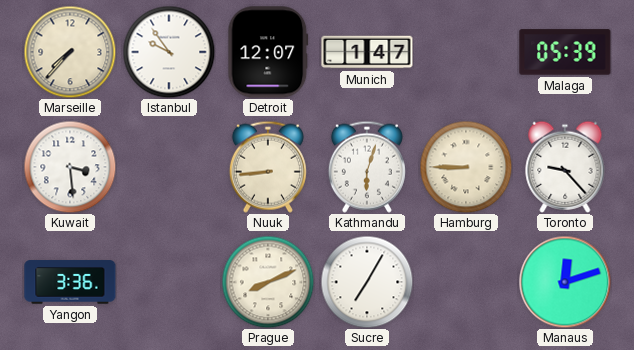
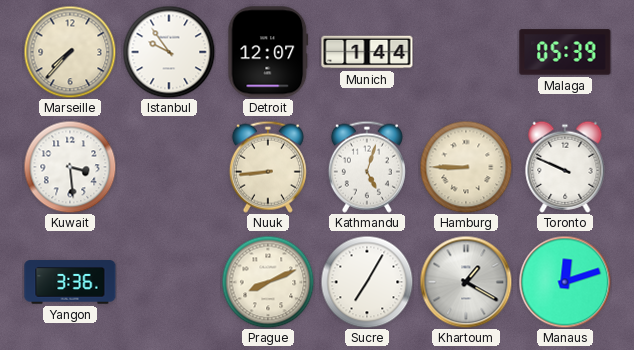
Munich: 1:47 -> 1:44 (367, 52)
Kathmandu: 6:03 -> 5:03 (367, 167)
Toronto: 9:23 -> 9:49 (565, 167)
Khartoum: none -> 1:20 (466, 282)
